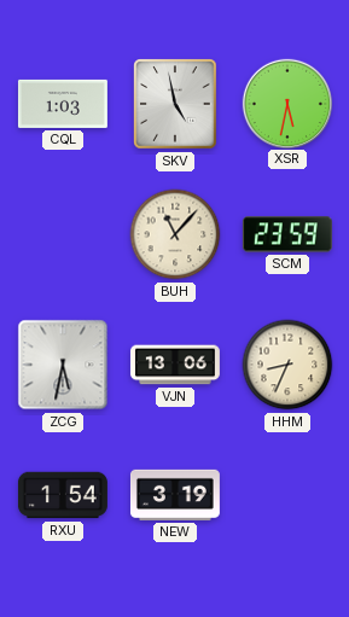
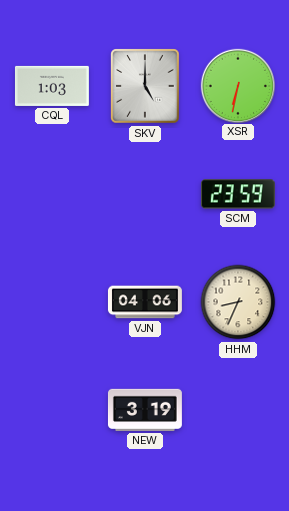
SKV: 4:58 -> 5:00 (145, 86)
XSR: 5:32 -> 6:32 (237, 85)
BUH: 11:07 -> none (175, 234)
ZCG: 5:32 -> none (63, 365)
VJN: 13:06 -> 04:06 (145, 302)
RXU: 1:54 -> none (63, 495)
